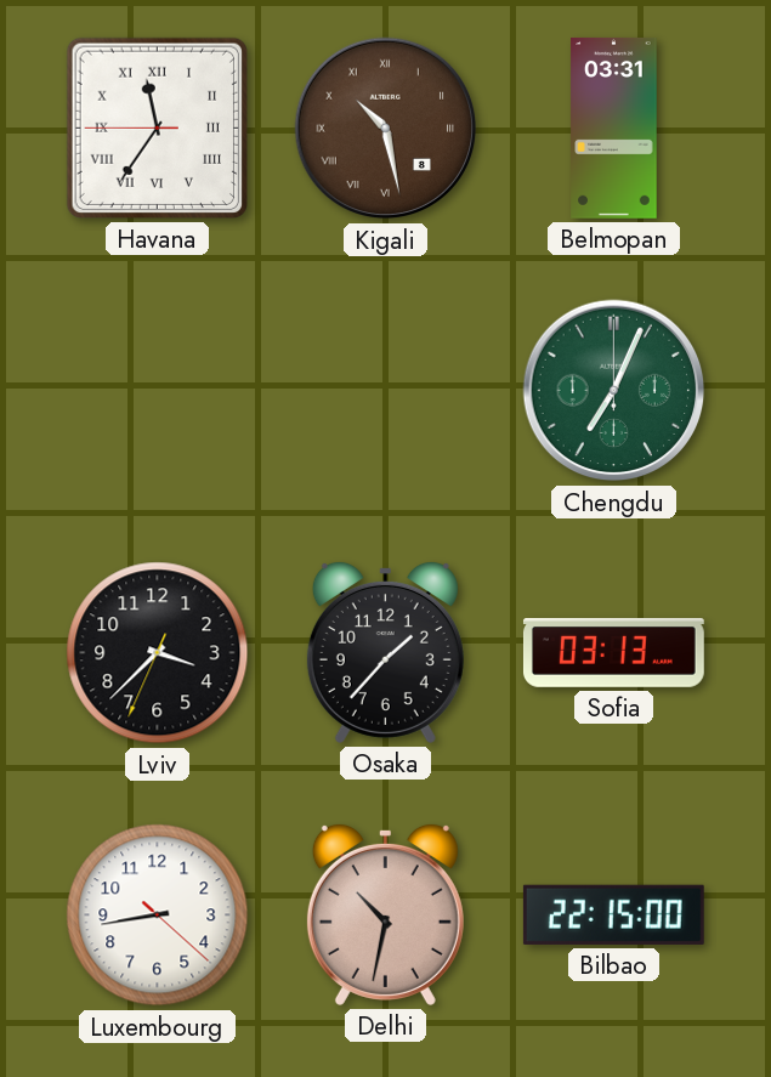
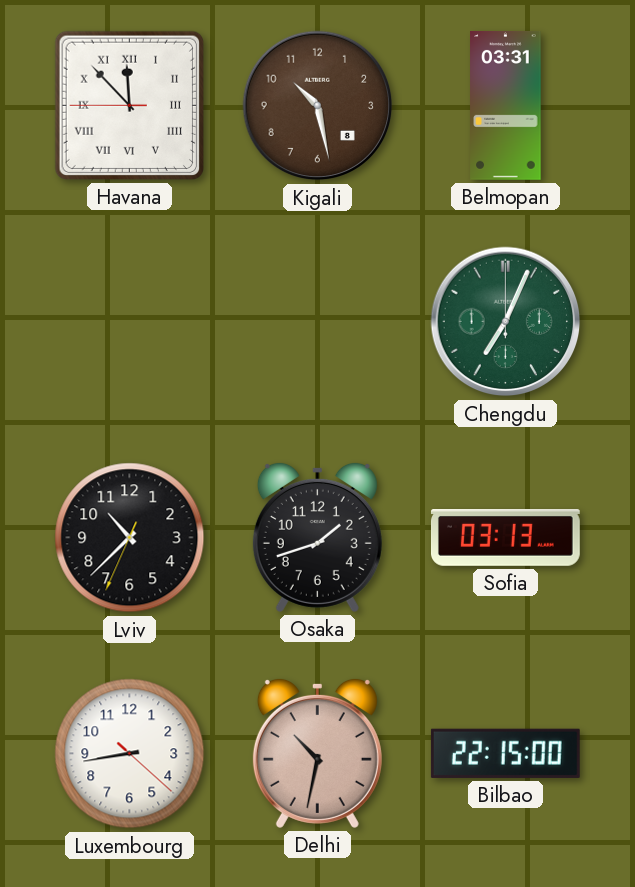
Havana: 11:35 -> 11:52 (129, 105)
Kigali numerals: Roman -> Arabic (318, 106)
Lviv: 3:37 -> 10:37 (130, 538)
Osaka: 1:37 -> 1:42 (317, 537)
